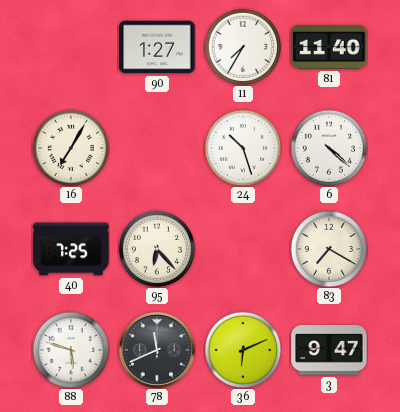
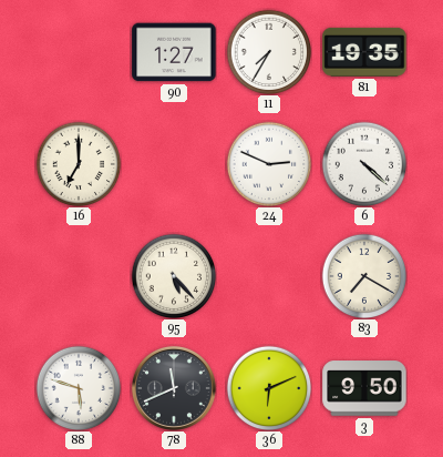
81: 11:40 -> 19:35 (364, 52)
16: 7:05 -> 7:00 (79, 164)
24: 10:27 -> 2:49 (269, 164)
40: 7:25 -> none (71, 249)
95: 6:23 -> 5:23 (174, 276)
3: 9:47 -> 9:50 (364, 388)
